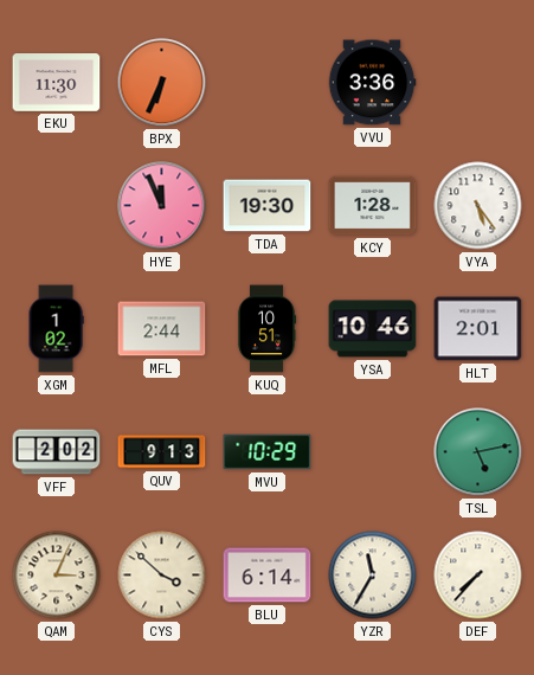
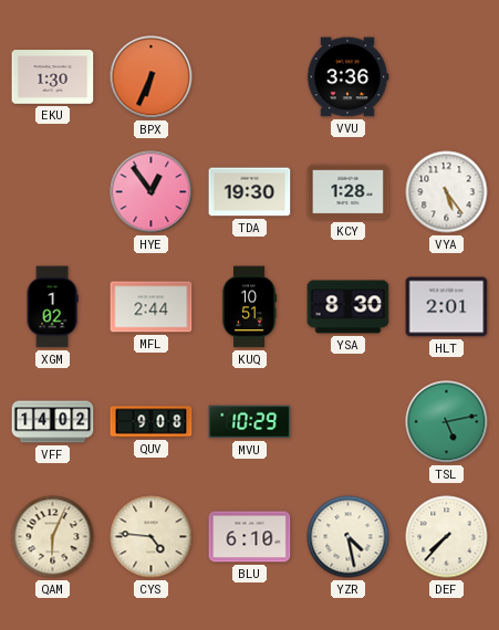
EKU: 11:30 -> 1:30 (53, 77)
HYE: 11:56 -> 12:54 (152, 192)
YSA: 10:46 -> 8:30 (349, 307)
VFF: 2:02 -> 14:02 (53, 422)
QUV: 9:13 -> 9:08 (152, 422)
QAM: 3:04 -> 6:04 (53, 537)
CYS: 3:52 -> 4:46 (152, 537)
BLU: 6:14 -> 6:10 (250, 537)
YZR: 11:35 -> 4:28 (349, 537)
